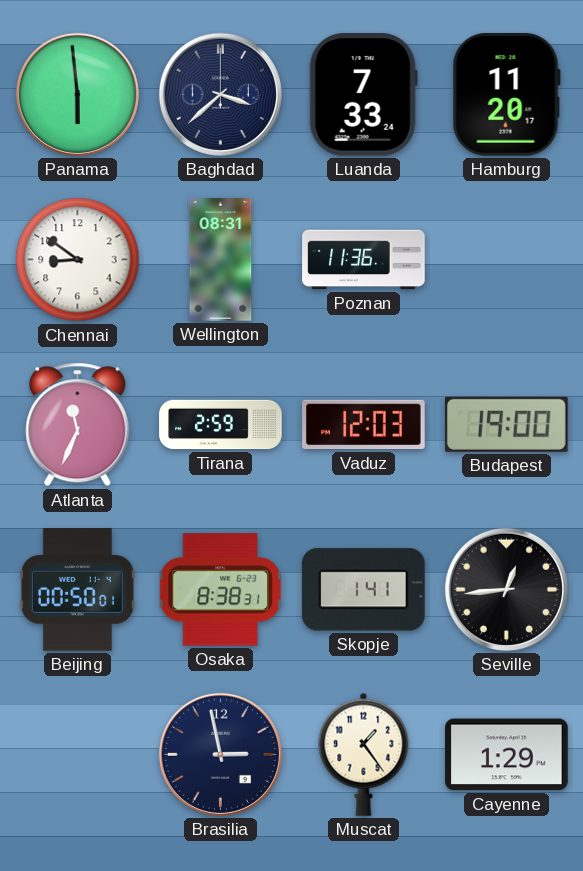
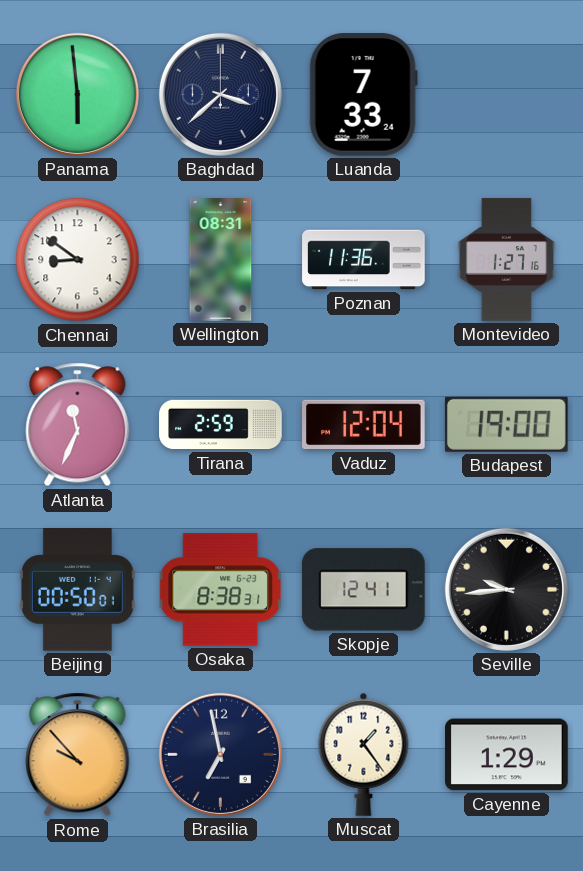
Hamburg: 11:20 -> none (506, 94)
Montevideo: none -> 1:27 (506, 260)
Vaduz: 12:03 -> 12:04 (364, 425)
Skopje: 1:41 -> 12:41 (363, 590)
Seville: 12:44 -> 9:44 (506, 589)
Rome: none -> 9:53 (78, 755)
Brasilia: 2:58 -> 6:58 (220, 754)
